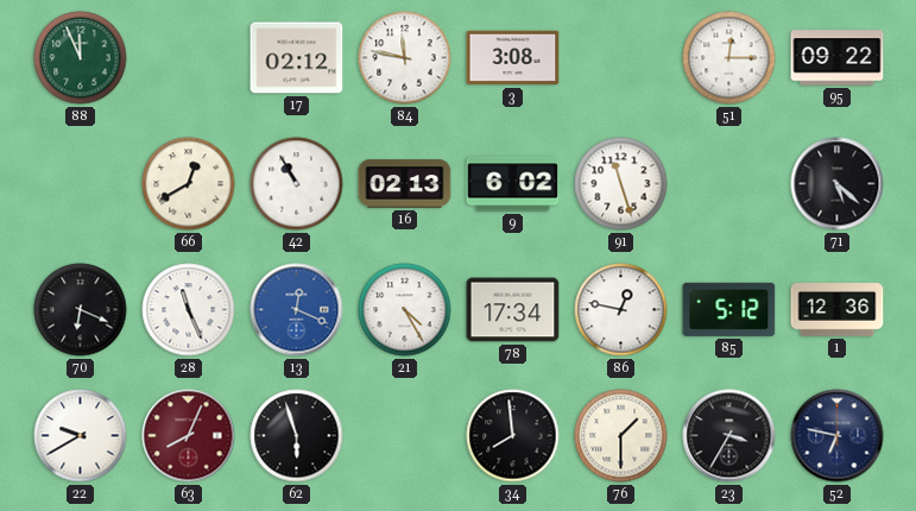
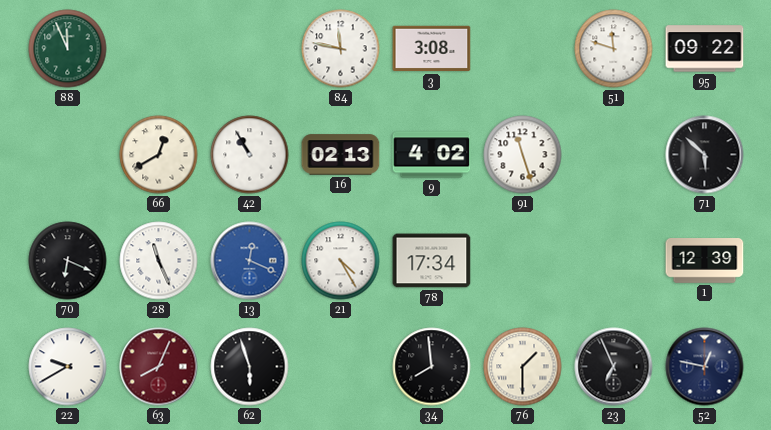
17: 02:12 -> none (297, 58)
51: 12:15 -> 11:48 (614, 49)
9: 6:02 -> 4:02 (432, 155)
71: 5:22 -> 5:52 (705, 155)
86: 12:47 -> none (621, 310)
85: 5:12 -> none (729, 309)
1: 12:36 -> 12:39 (705, 261)
23: 3:35 -> 6:56 (614, 367)
52: 6:47 -> 12:47 (705, 367)
